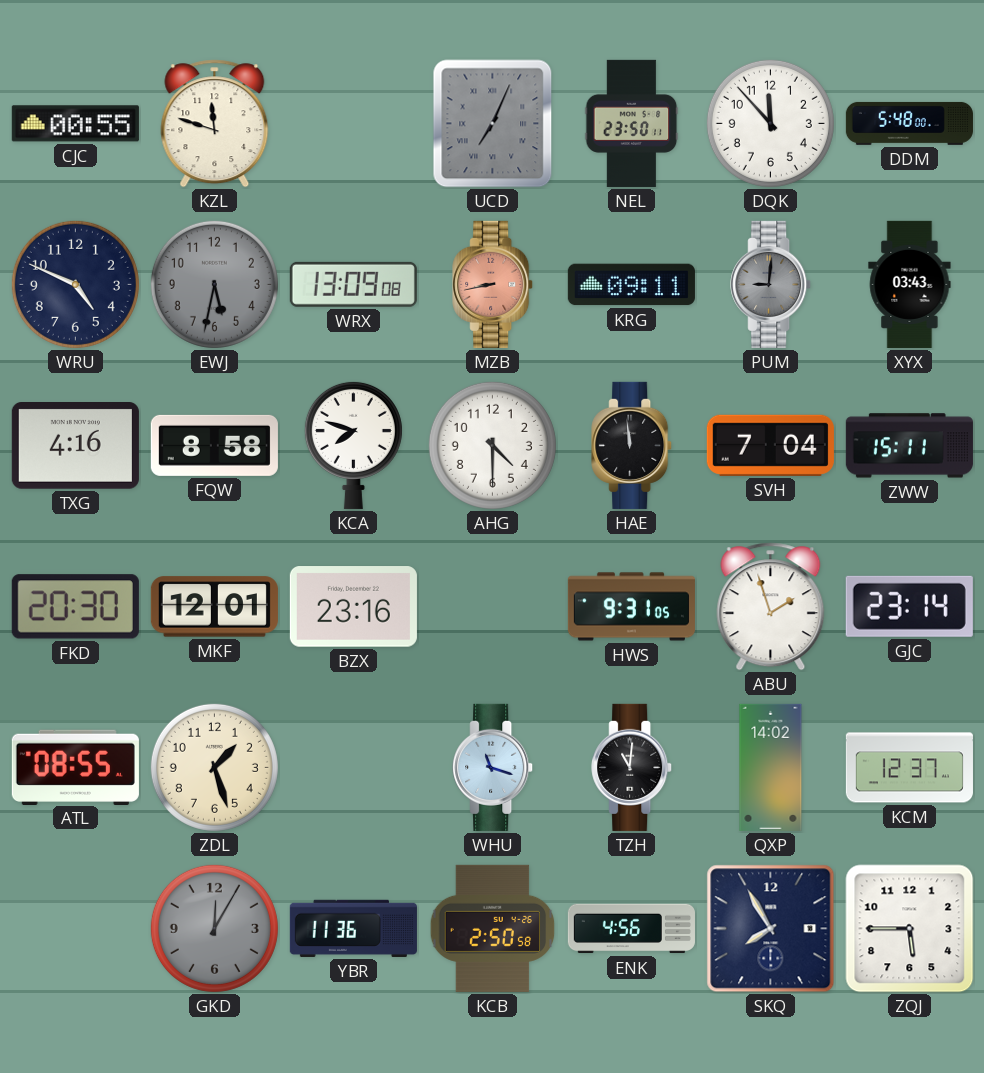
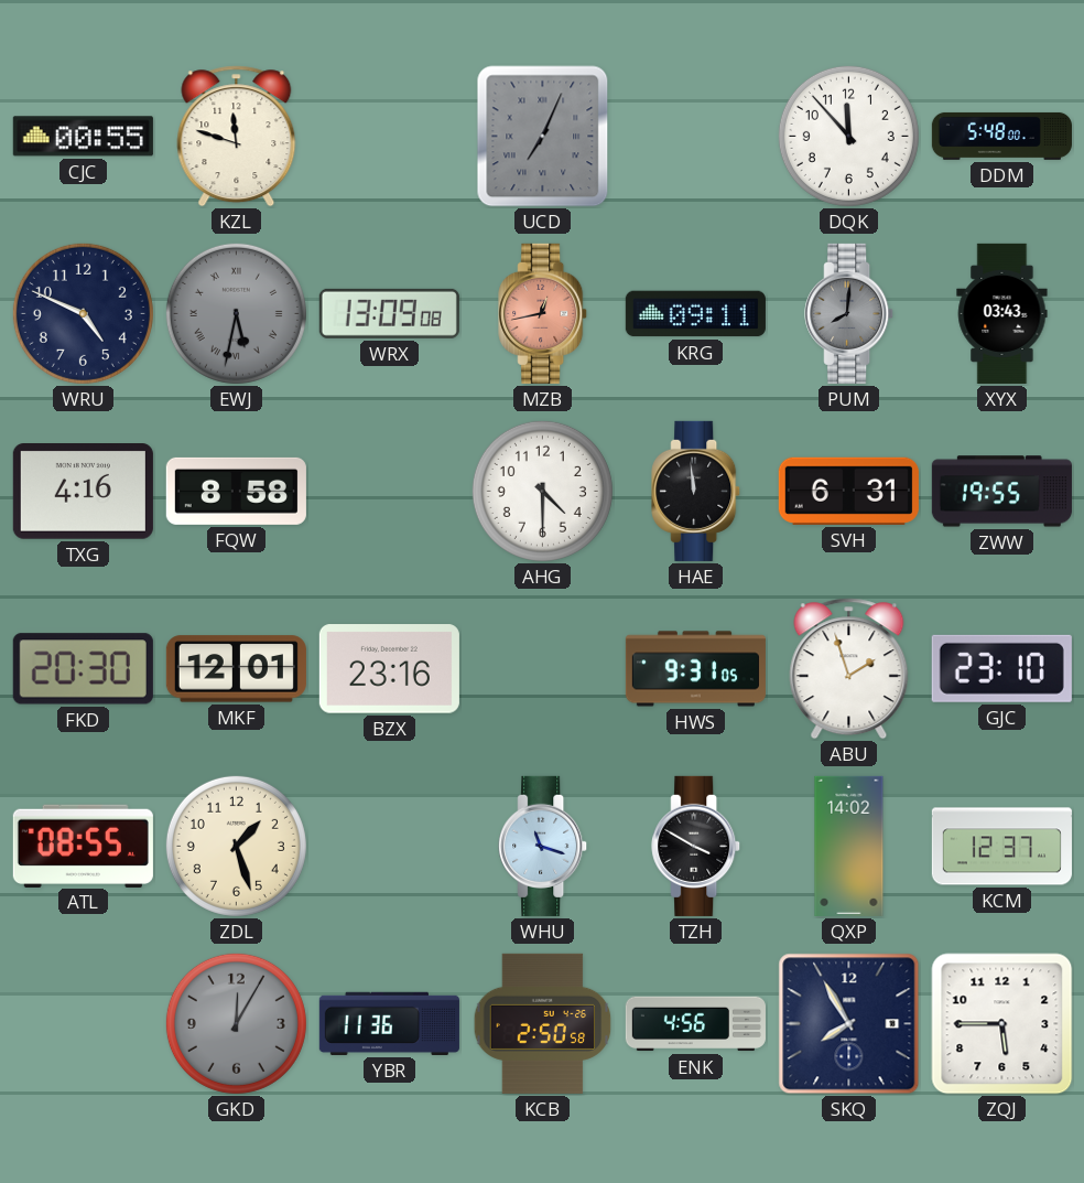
NEL: 23:50 -> none (632, 123)
EWJ numerals: Arabic -> Roman (236, 313)
MZB: 8:43 -> 12:43 (543, 313)
PUM: 9:01 -> 8:01 (849, 313)
KCA: 7:48 -> none (353, 445)
SVH: 7:04 -> 6:31 (848, 491)
ZWW: 15:11 -> 19:55 (1001, 492)
GJC: 23:14 -> 23:10 (1001, 668)
TZH: 11:01 -> 3:50 (696, 846)
